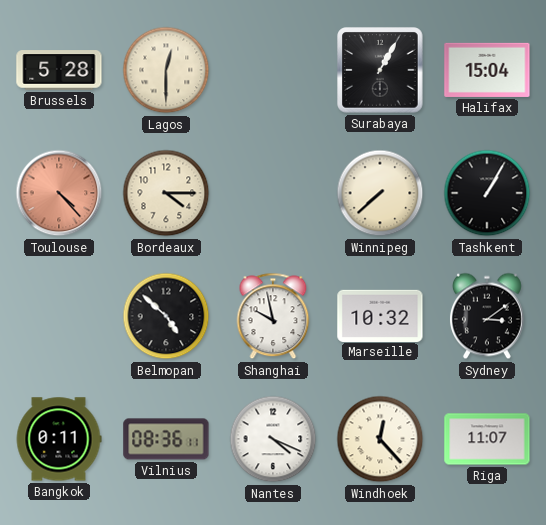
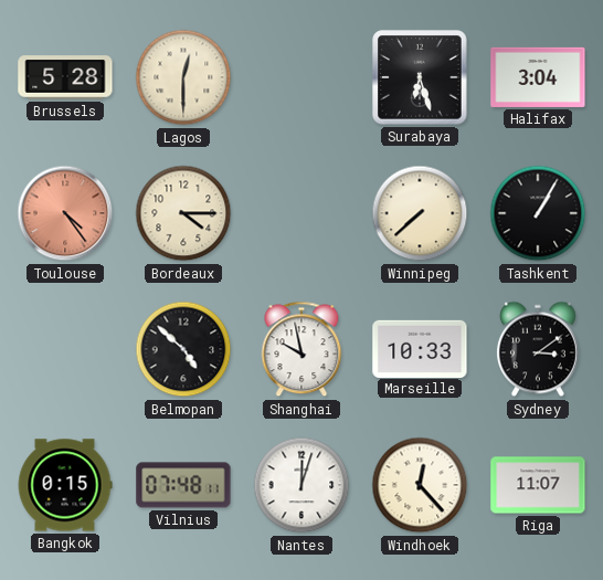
Surabaya: 1:05 -> 6:27 (420, 77)
Halifax: 15:04 -> 3:04 (538, 77)
Toulouse: 4:23 -> 4:24 (65, 213)
Marseille: 10:32 -> 10:33 (420, 348)
Bangkok: 0:11 -> 0:15 (65, 485)
Vilnius: 08:36 -> 07:48 (183, 485)
Nantes: 4:19 -> 12:03 (301, 485)
